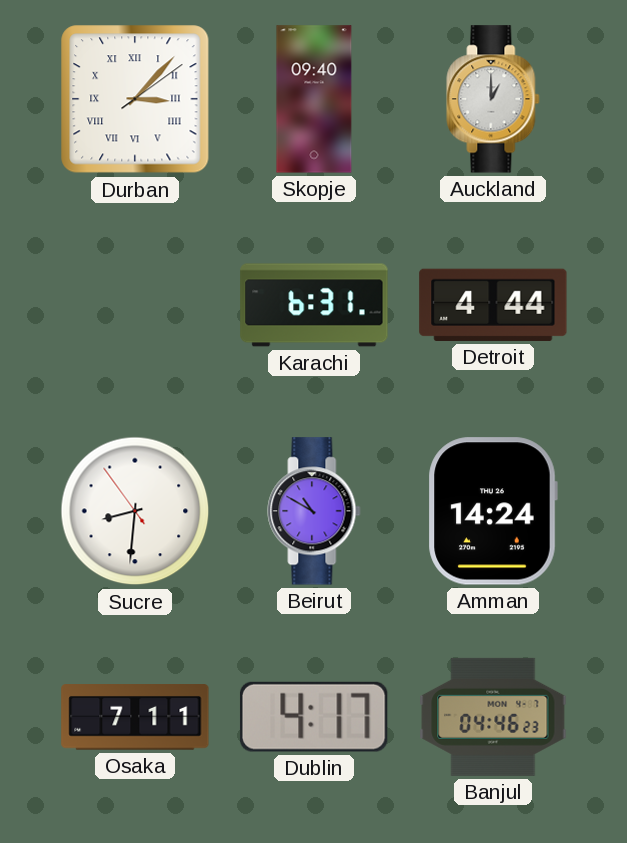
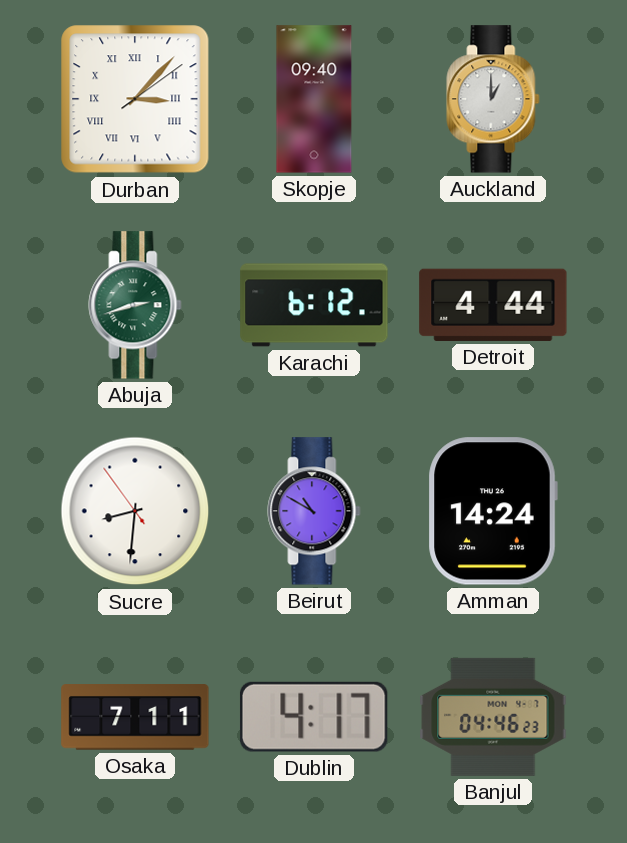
Abuja: none -> 2:42 (135, 305)
Karachi: 6:31 -> 6:12 (314, 305)
